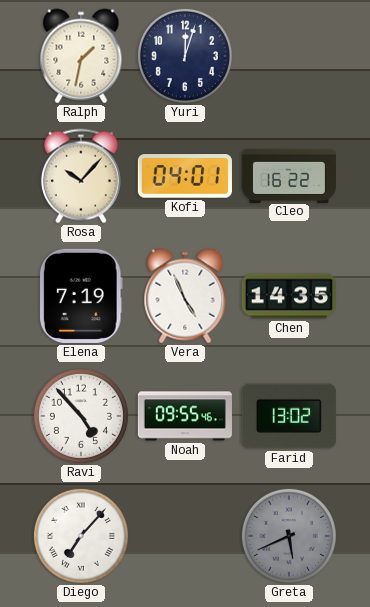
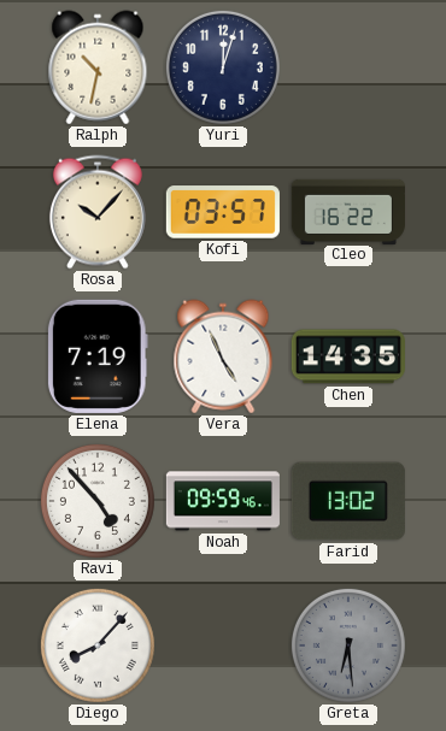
Ralph: 1:32 -> 10:32 (98, 67)
Kofi: 04:01 -> 03:57 (223, 212)
Noah: 09:55 -> 09:59 (223, 501)
Diego: 7:07 -> 8:07 (98, 645)
Greta: 5:41 -> 6:29 (348, 645)
